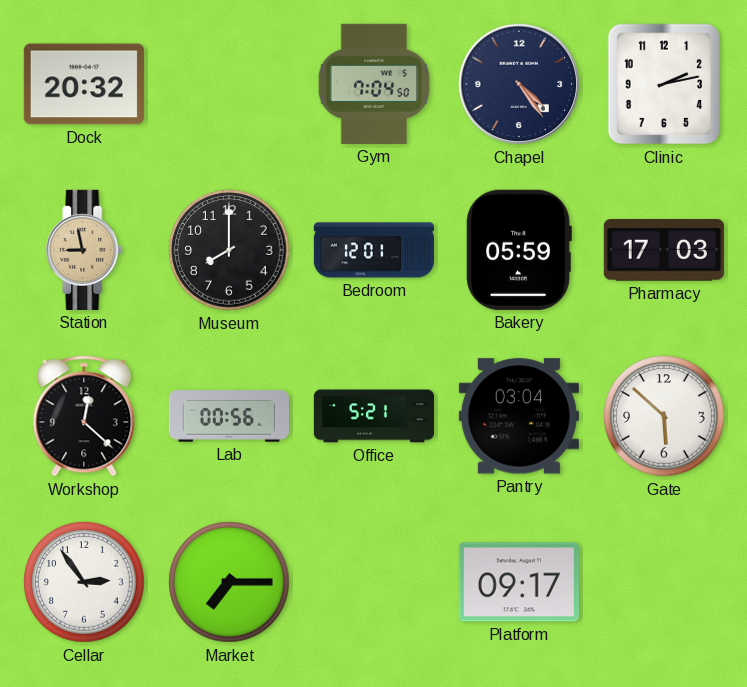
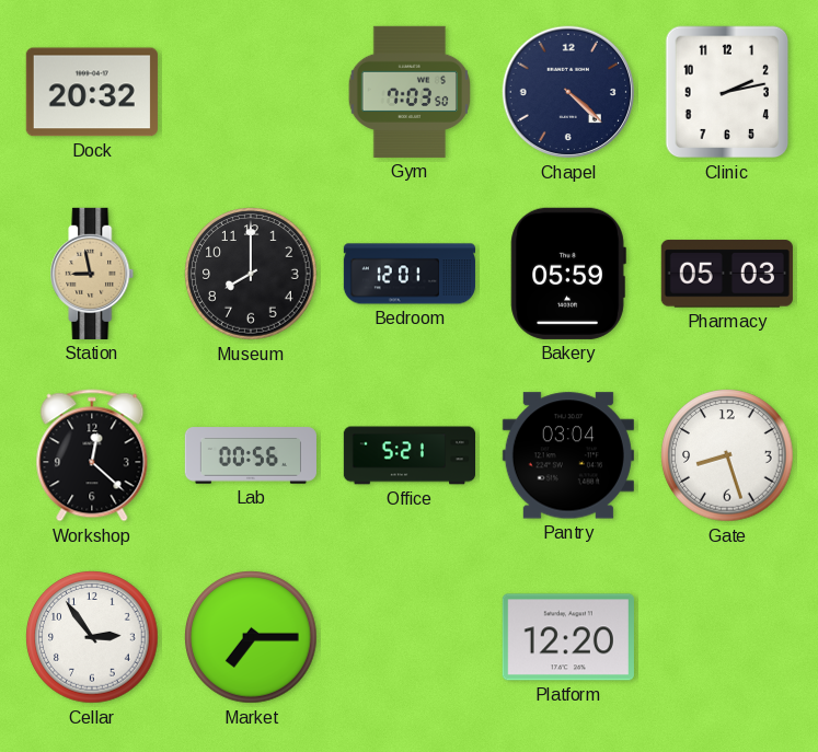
Gym: 7:04 -> 7:03 (410, 92)
Chapel: 4:24 -> 4:22 (568, 92)
Pharmacy: 17:03 -> 05:03 (727, 274)
Gate: 5:52 -> 8:27 (727, 455)
Platform: 09:17 -> 12:20 (568, 637)
